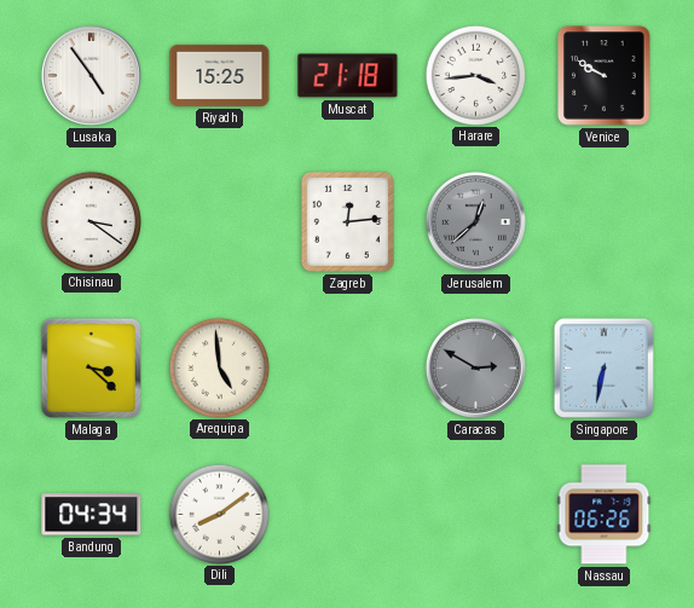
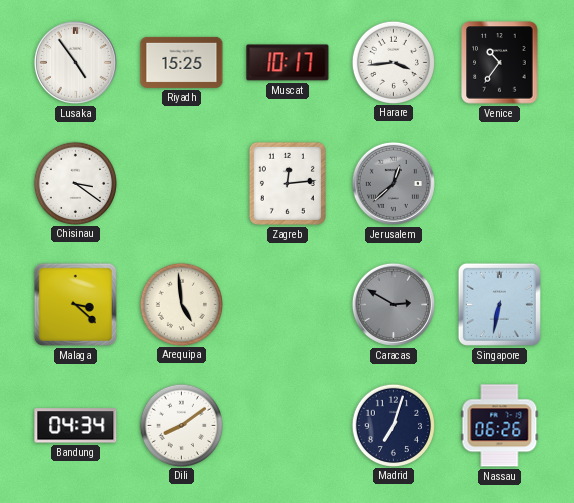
Muscat: 21:18 -> 10:17 (288, 63)
Venice: 9:50 -> 10:36 (500, 63)
Madrid: none -> 7:03 (393, 425)
